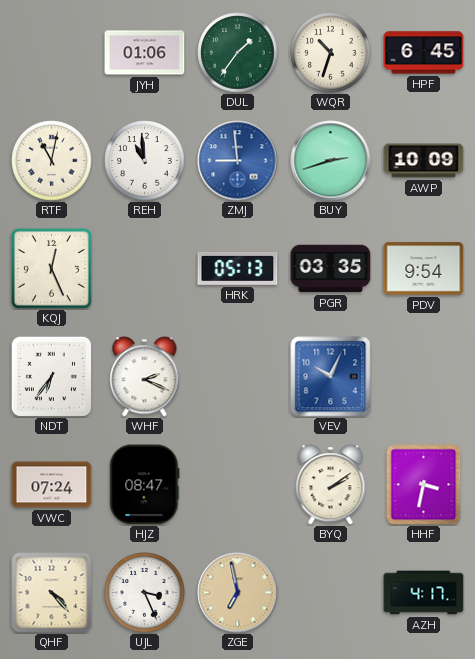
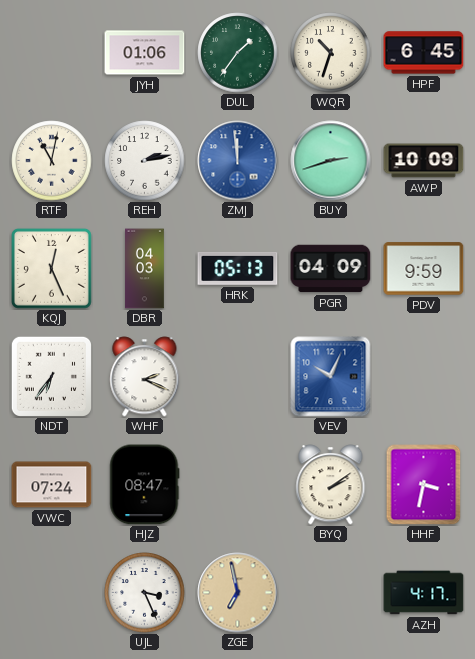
REH: 10:59 -> 2:13 (145, 161)
ZMJ: 8:59 -> 11:59 (238, 161)
DBR: none -> 04:03 (145, 269)
PGR: 03:35 -> 04:09 (331, 269)
PDV: 9:54 -> 9:59 (424, 269)
QHF: 4:23 -> none (52, 593)
